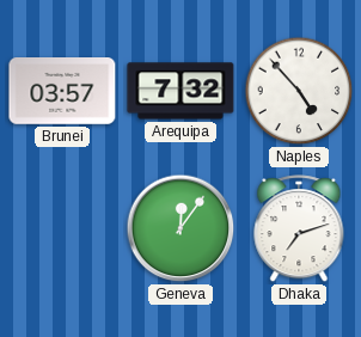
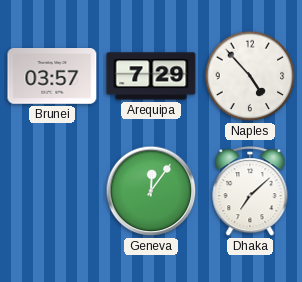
Arequipa: 7:32 -> 7:29 (151, 76)
Dhaka: 7:12 -> 7:08 (250, 192)
